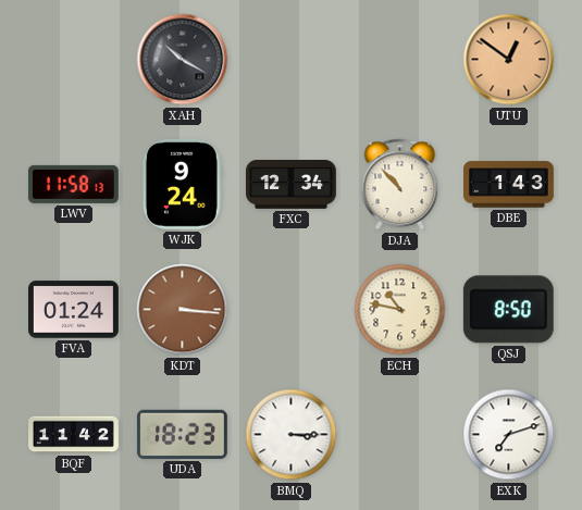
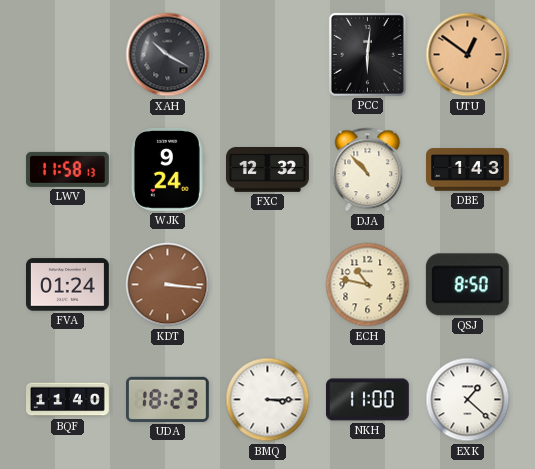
PCC: none -> 6:01 (367, 54)
FXC: 12:34 -> 12:32 (268, 170)
BQF: 11:42 -> 11:40 (68, 400)
NKH: none -> 11:00 (367, 400)
EXK: 7:12 -> 1:22 (468, 400)
